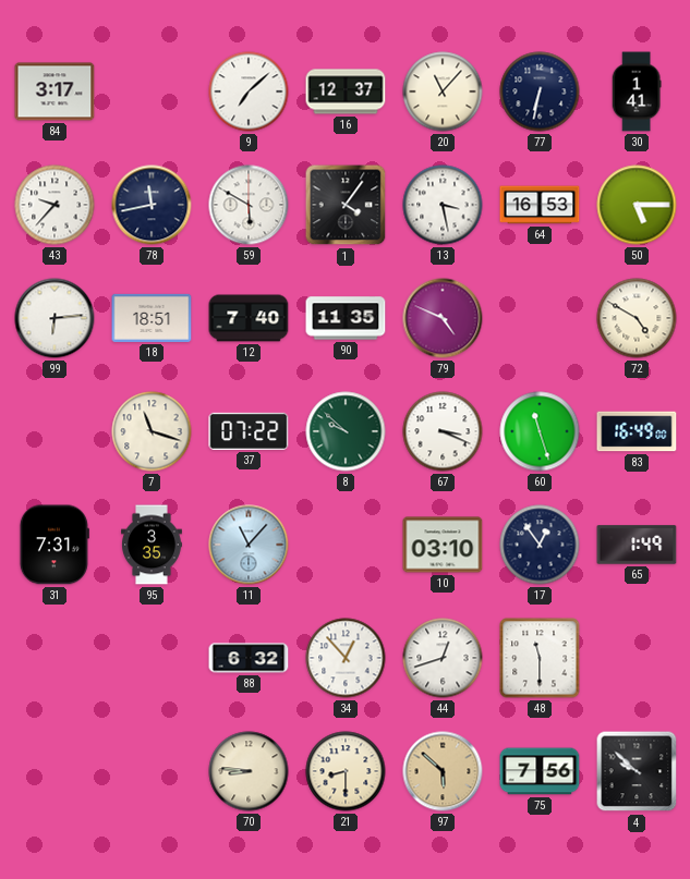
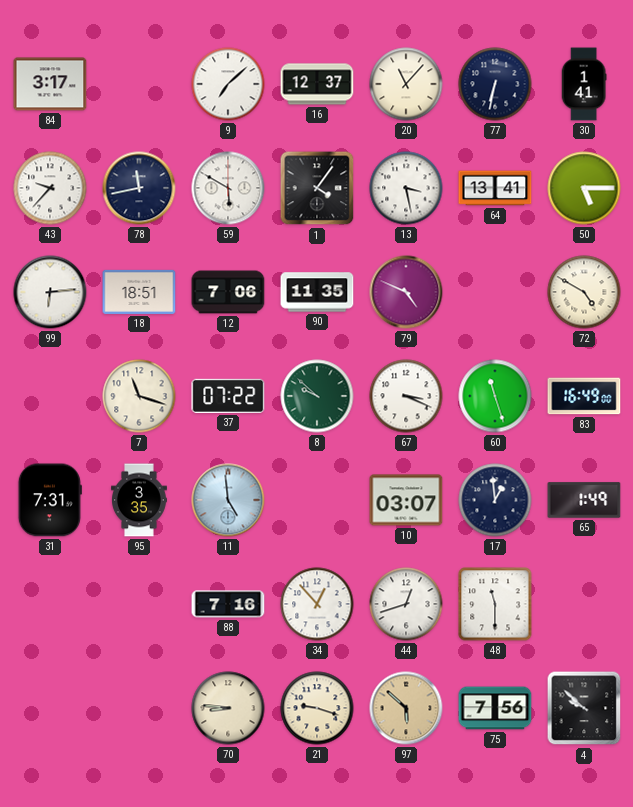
64: 16:53 -> 13:41 (495, 188)
12: 7:40 -> 7:06 (228, 292)
11: 11:07 -> 4:59 (228, 500)
10: 03:10 -> 03:07 (406, 500)
17: 12:54 -> 12:59 (495, 500)
88: 6:32 -> 7:16 (228, 604)
21: 8:30 -> 9:18 (317, 708)
